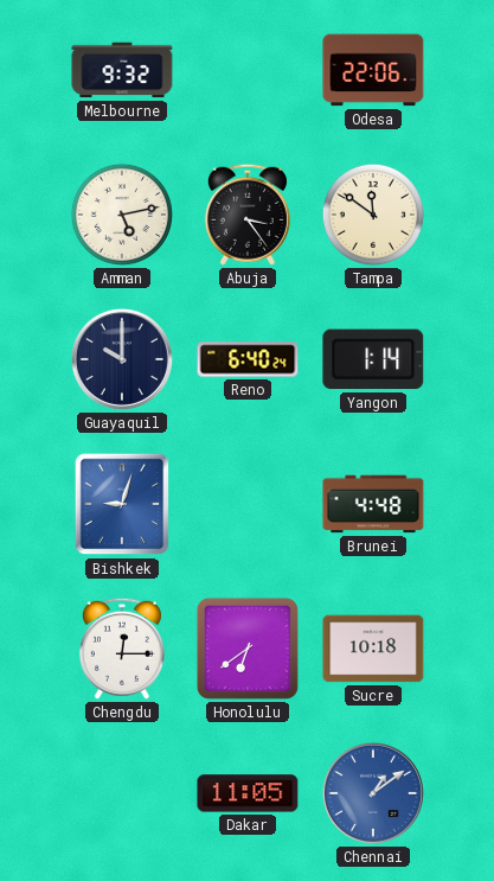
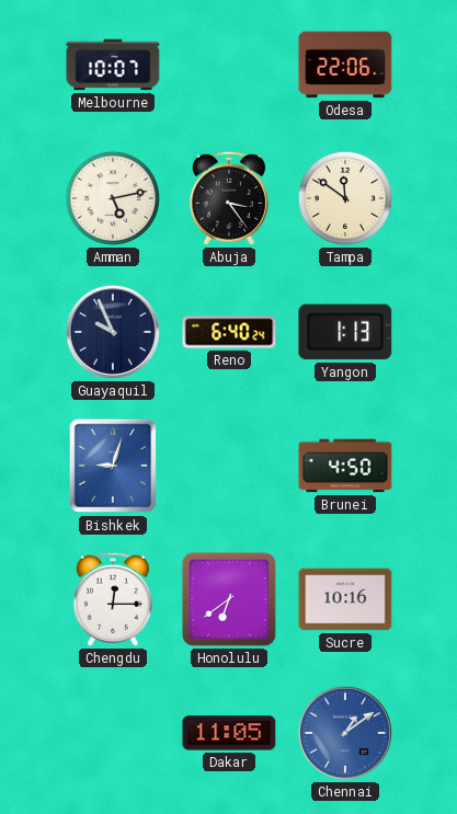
Melbourne: 9:32 -> 10:07 (113, 65)
Guayaquil: 10:00 -> 9:56 (113, 332)
Yangon: 1:14 -> 1:13 (345, 332)
Brunei: 4:48 -> 4:50 (345, 466)
Sucre: 10:18 -> 10:16 (345, 599)
